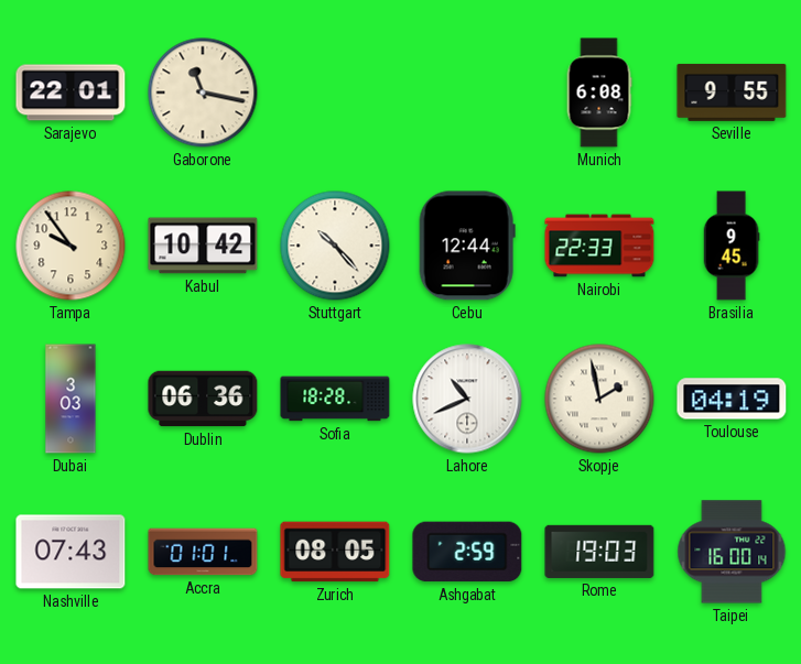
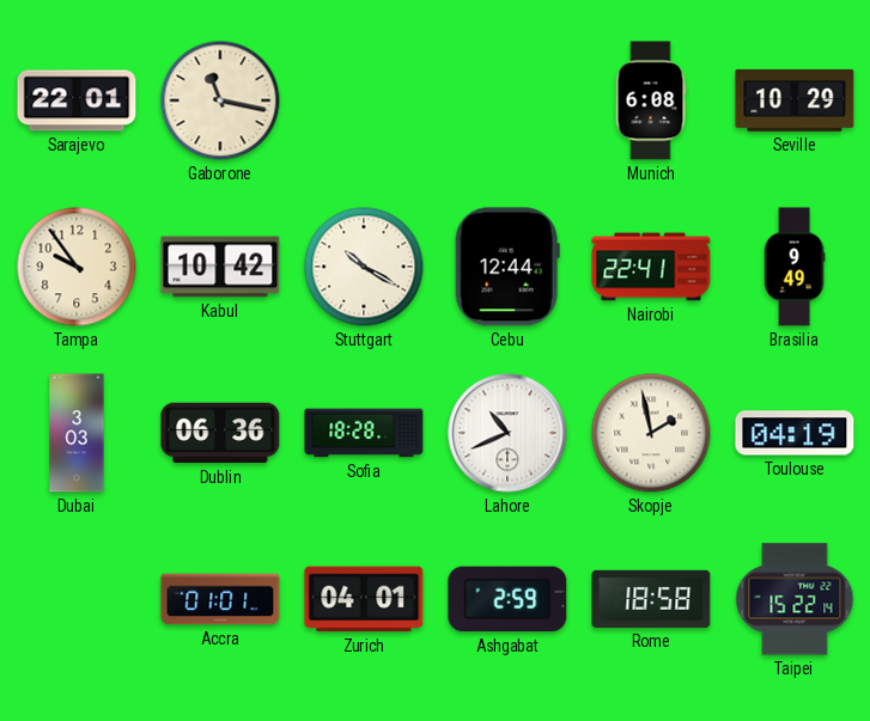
Seville: 9:55 -> 10:29 (795, 100)
Stuttgart: 10:23 -> 10:20 (364, 267)
Nairobi: 22:33 -> 22:41 (651, 267)
Brasilia: 9:45 -> 9:49 (795, 267)
Nashville: 07:43 -> none (71, 552)
Zurich: 08:05 -> 04:01 (364, 599)
Rome: 19:03 -> 18:58 (651, 599)
Taipei: 16:00 -> 15:22 (795, 599)
